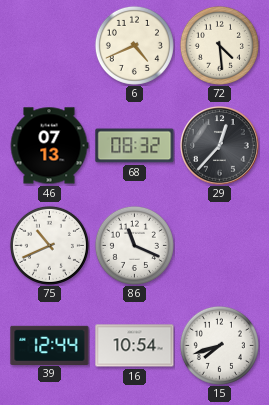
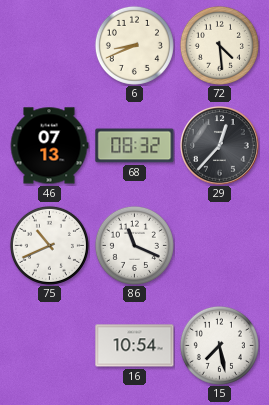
6: 4:41 -> 8:41 (134, 45)
39: 12:44 -> none (50, 345)
15: 7:42 -> 7:28 (219, 345)
